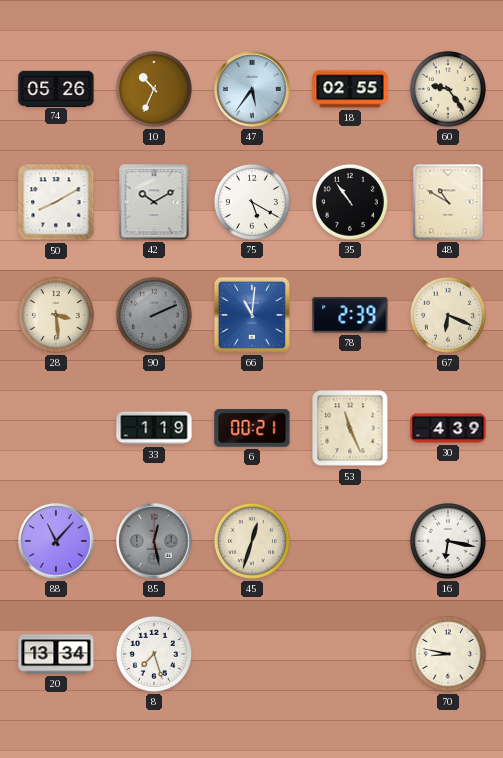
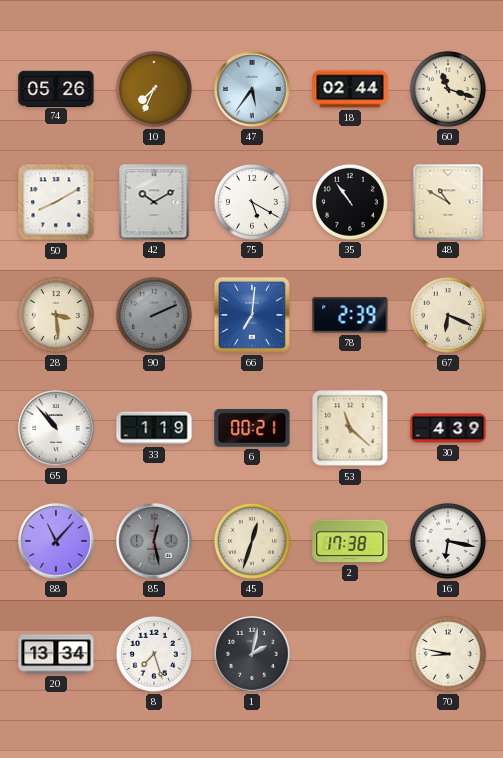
10: 10:34 -> 7:34 (154, 89)
18: 02:55 -> 02:44 (350, 89)
60: 9:24 -> 11:18 (448, 89)
66: 11:01 -> 7:01 (252, 315)
65: none -> 10:53 (56, 428)
53: 11:26 -> 11:22 (350, 428)
2: none -> 17:38 (350, 541)
1: none -> 2:02 (252, 654)
